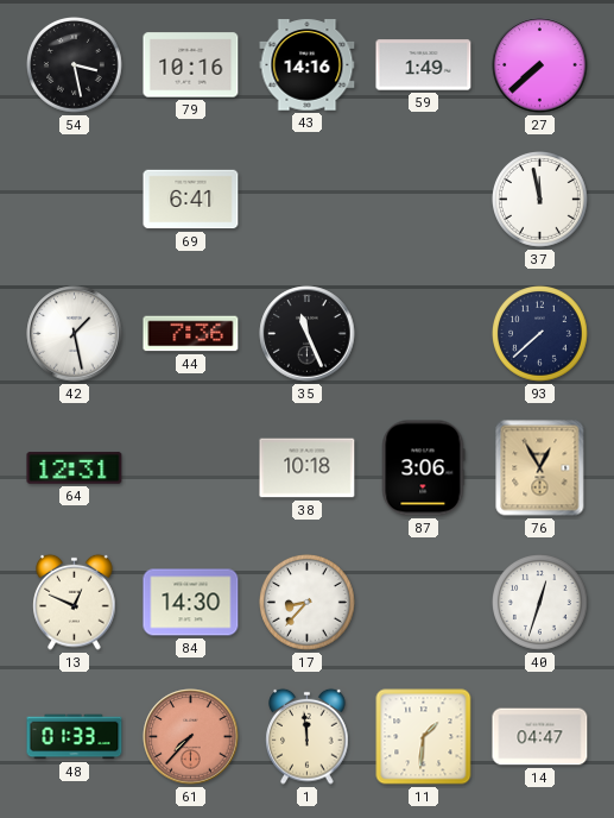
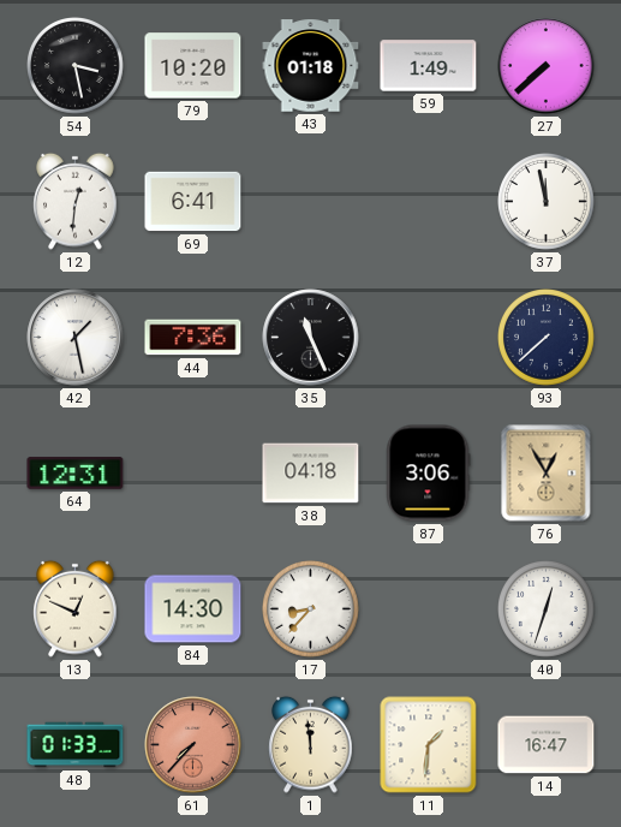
79: 10:16 -> 10:20 (193, 66)
43: 14:16 -> 01:18 (311, 66)
12: none -> 12:31 (76, 201)
38: 10:18 -> 04:18 (311, 474)
14: 04:47 -> 16:47 (547, 745)
